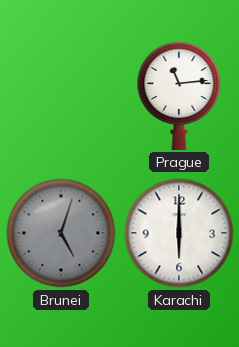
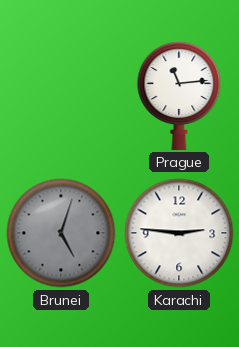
Karachi: 6:00 -> 2:46 (179, 233)
